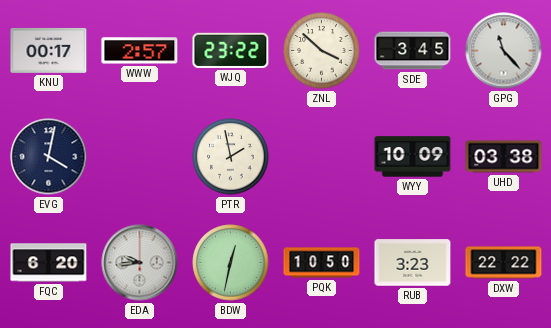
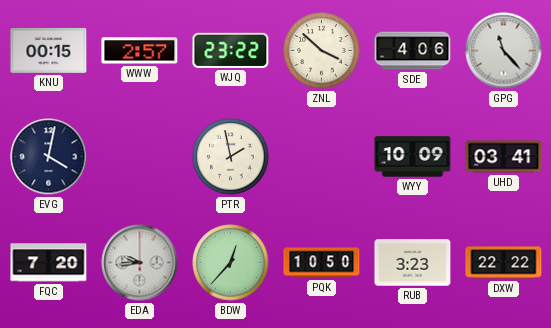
KNU: 00:17 -> 00:15 (49, 50)
SDE: 3:45 -> 4:06 (413, 51)
UHD: 03:38 -> 03:41 (504, 157)
FQC: 6:20 -> 7:20 (49, 263)
BDW: 12:32 -> 12:37 (231, 263)
